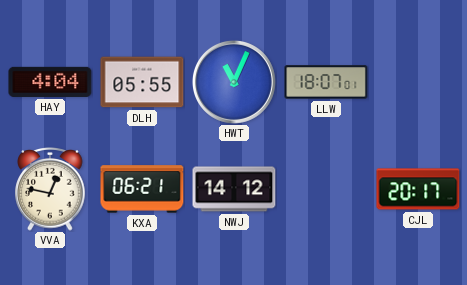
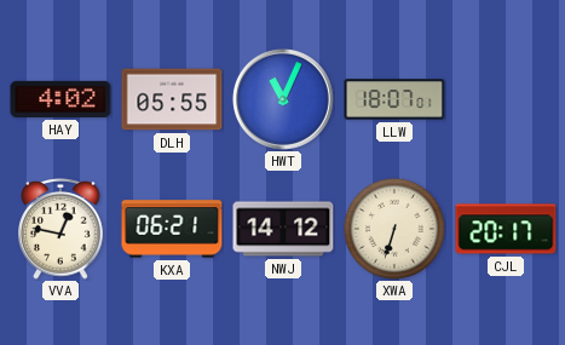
HAY: 4:04 -> 4:02 (60, 99)
XWA: none -> 6:33 (394, 229)
